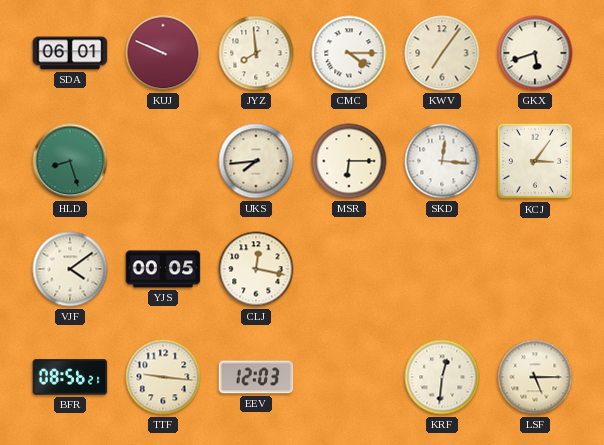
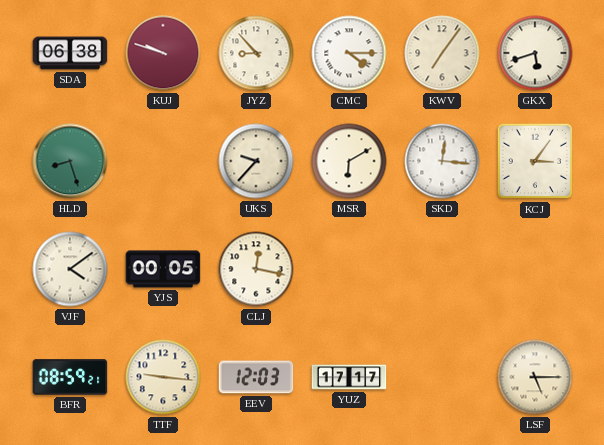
SDA: 06:01 -> 06:38 (70, 53)
KUJ: 9:49 -> 9:48 (163, 53)
JYZ: 7:59 -> 8:53 (256, 53)
UKS: 7:44 -> 9:37 (256, 161)
MSR: 6:15 -> 6:10 (349, 161)
BFR: 08:56 -> 08:59 (70, 377)
YUZ: none -> 17:17 (349, 377)
KRF: 12:31 -> none (442, 377)
